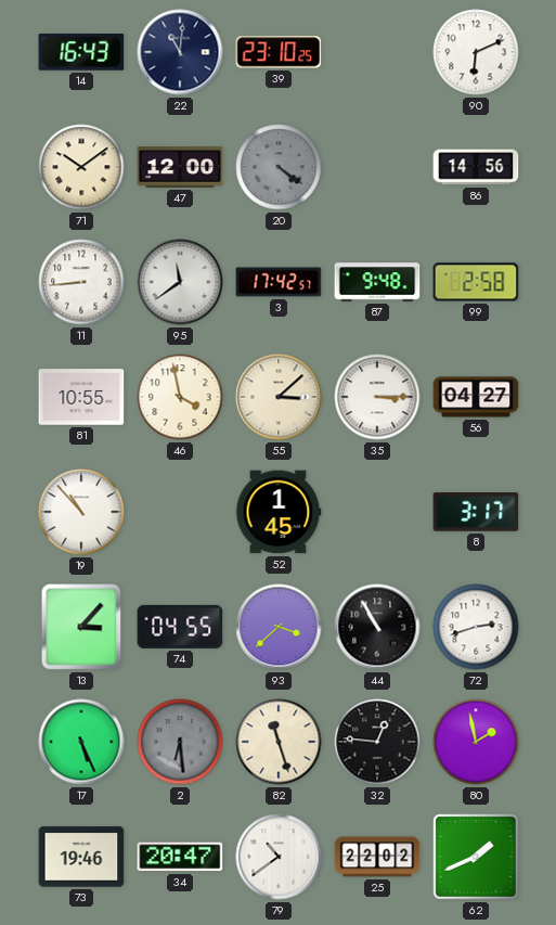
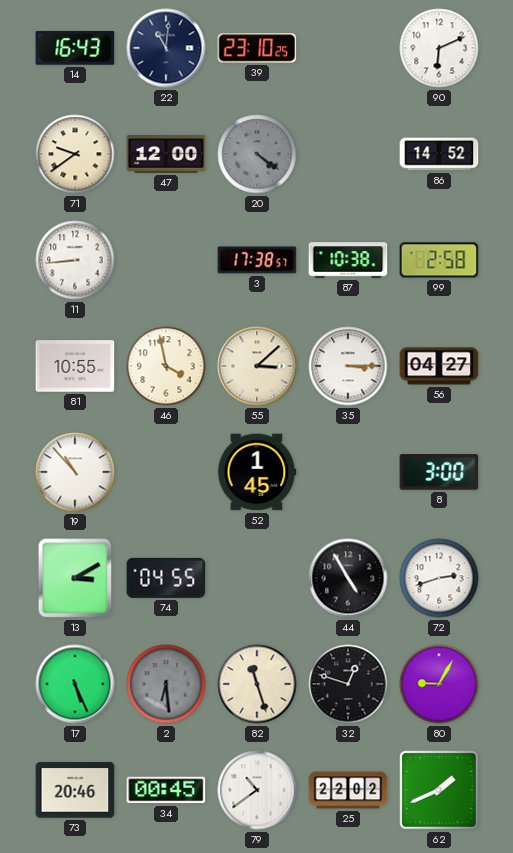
71: 10:09 -> 9:39 (75, 154)
86: 14:56 -> 14:52 (439, 154)
95: 11:39 -> none (180, 282)
3: 17:42 -> 17:38 (257, 260)
87: 9:48 -> 10:38 (348, 260)
8: 3:17 -> 3:00 (439, 472)
13: 3:07 -> 3:10 (75, 578)
93: 3:38 -> none (279, 627)
44: 10:55 -> 4:55 (348, 578)
32: 12:46 -> 12:48 (348, 684)
80: 1:58 -> 9:05 (439, 684)
73: 19:46 -> 20:46 (75, 790)
34: 20:47 -> 00:45 (166, 790)
